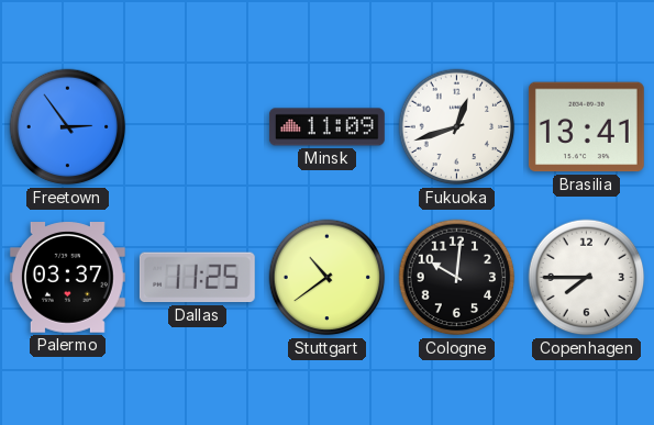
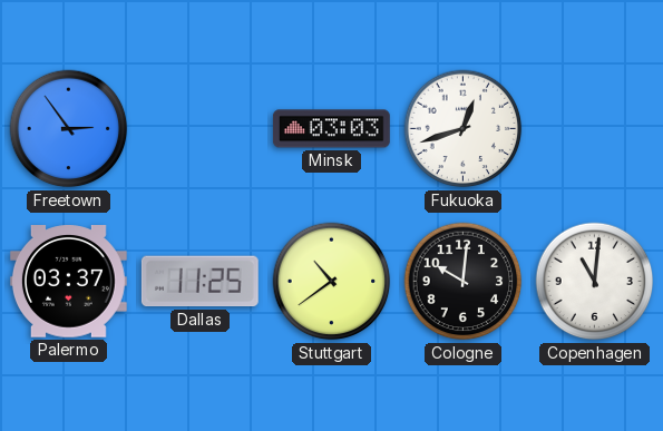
Minsk: 11:09 -> 03:03 (331, 129)
Brasilia: 13:41 -> none (586, 127)
Copenhagen: 7:45 -> 11:01 (595, 282)
